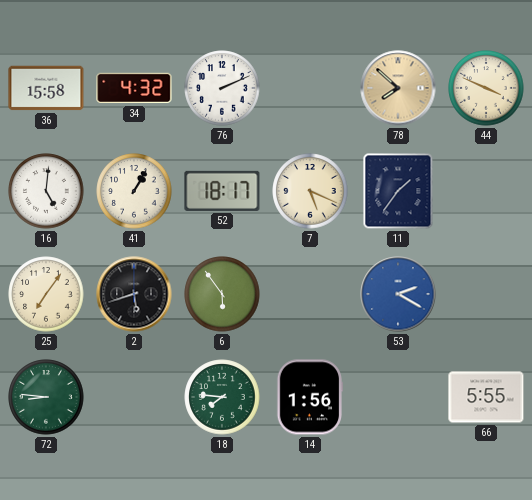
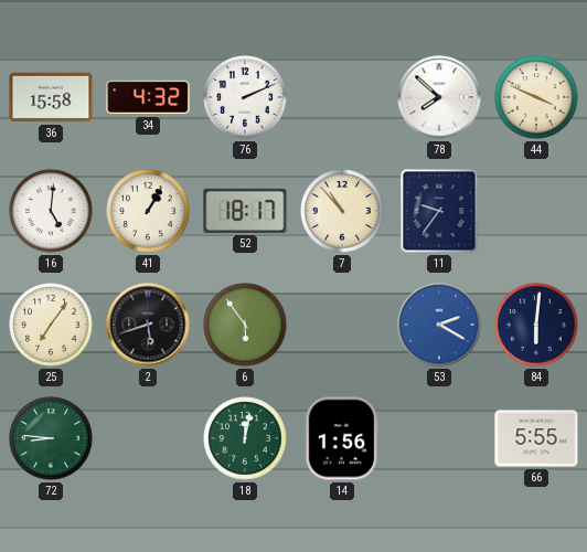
78 dial: champagne -> white (439, 97)
7: 5:19 -> 10:53 (342, 211)
11: 1:36 -> 9:36 (439, 211)
84: none -> 6:01 (536, 325)
18: 7:46 -> 12:02 (245, 438)
